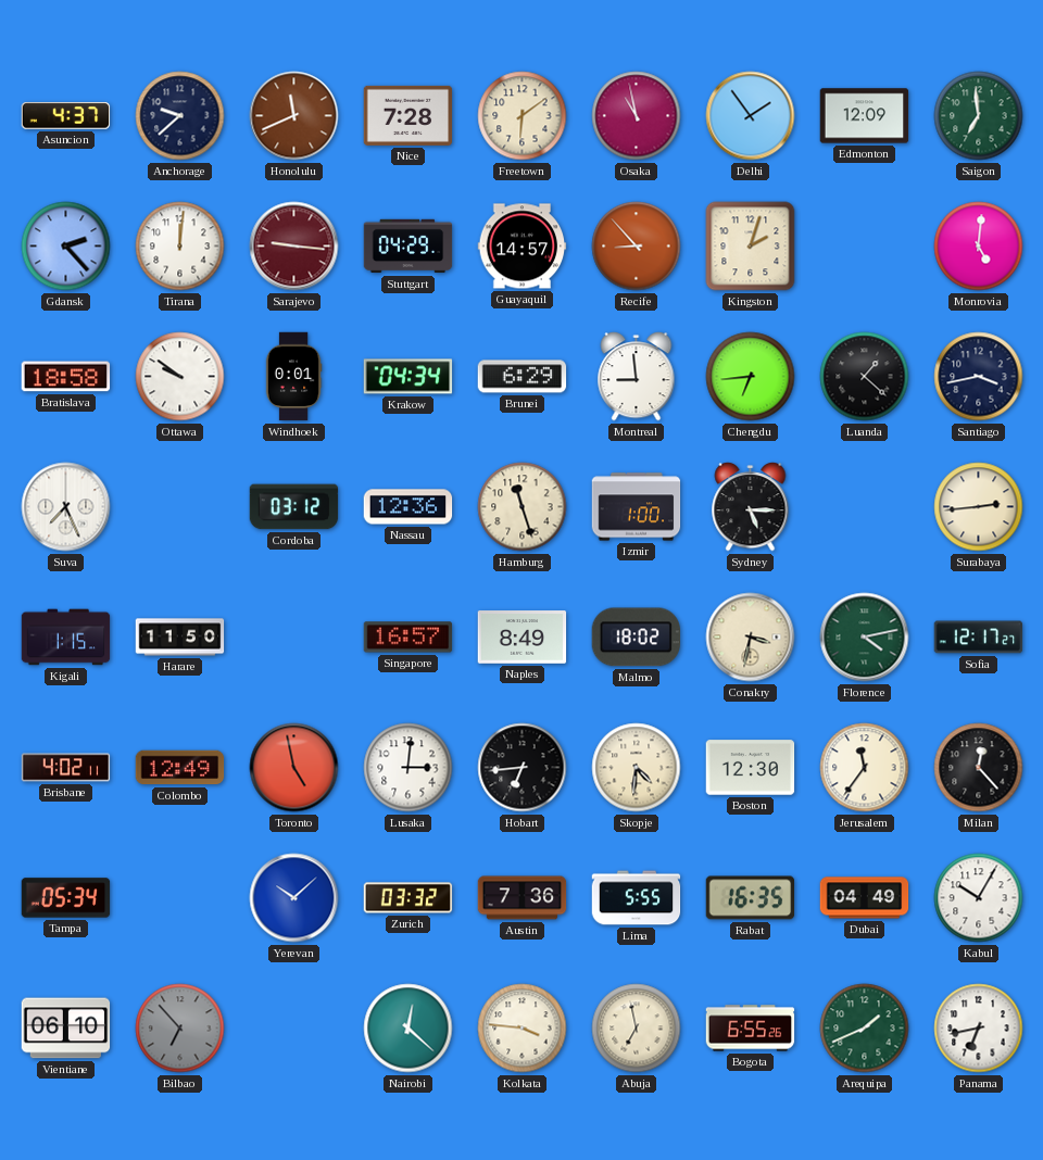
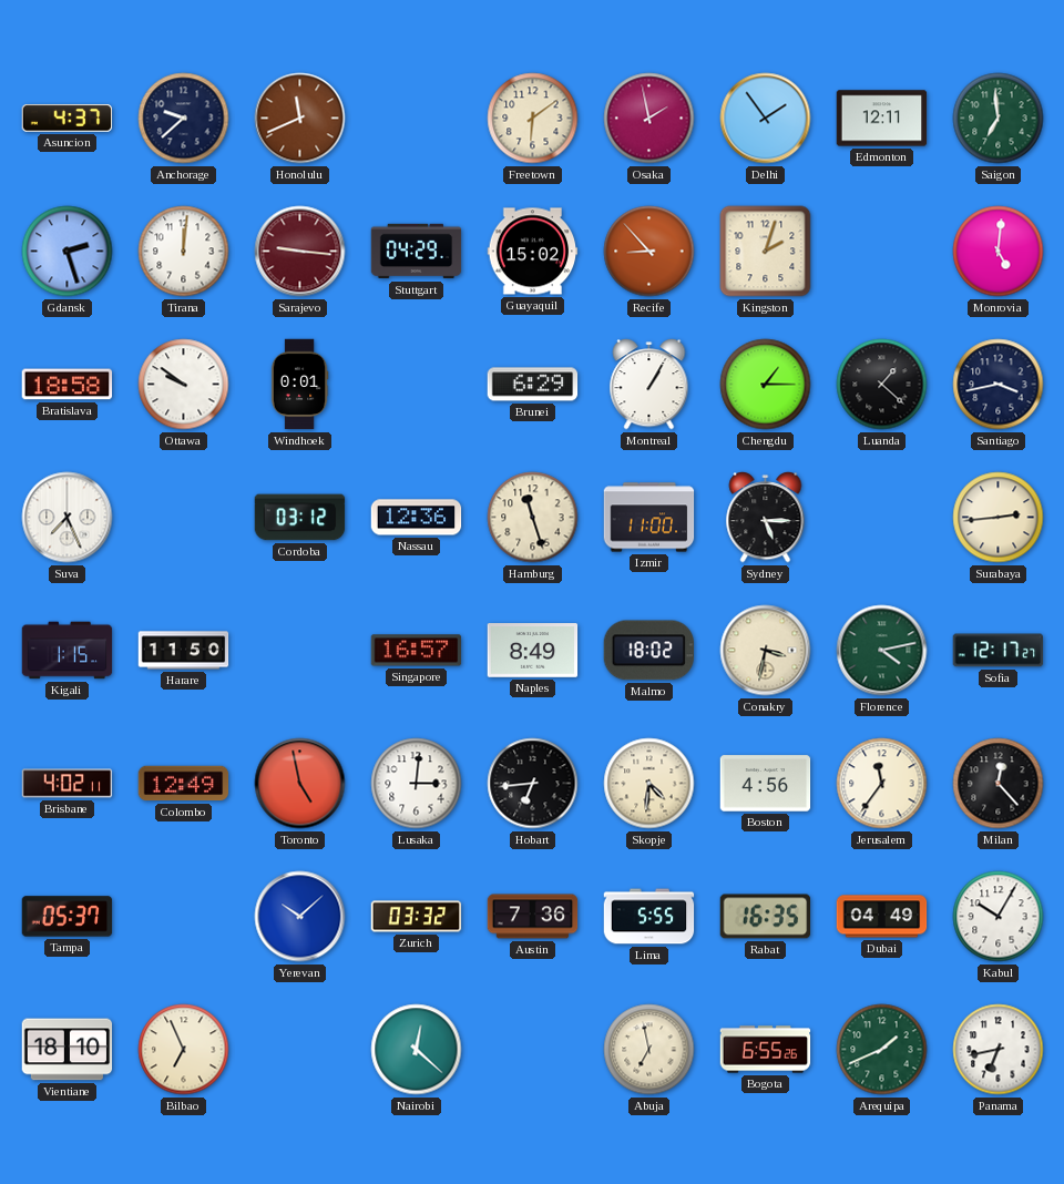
Nice: 7:28 -> none (409, 115)
Osaka: 10:58 -> 1:58 (649, 119)
Edmonton: 12:09 -> 12:11 (882, 119)
Gdansk: 2:23 -> 2:27 (68, 252)
Guayaquil: 14:57 -> 15:02 (533, 252)
Krakow: 04:34 -> none (409, 377)
Montreal: 8:59 -> 1:05 (649, 385)
Chengdu: 6:44 -> 1:15 (766, 385)
Izmir: 1:00 -> 11:00 (649, 518)
Boston: 12:30 -> 4:56 (766, 784)
Tampa: 05:34 -> 05:37 (68, 917)
Vientiane: 06:10 -> 18:10 (68, 1050)
Bilbao: 6:53 -> 6:56 (184, 1050)
Bilbao dial: grey -> cream (184, 1050)
Kolkata: 3:46 -> none (523, 1029)
